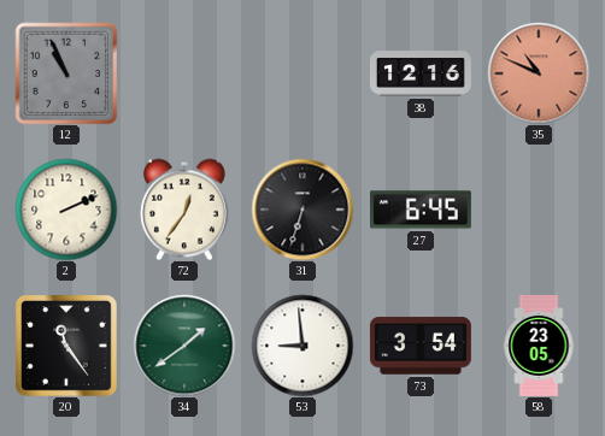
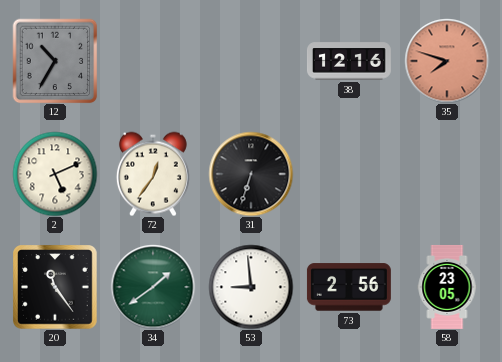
12: 10:56 -> 10:35 (55, 61)
35: 10:49 -> 7:48 (447, 61)
2: 2:11 -> 5:11 (55, 174)
27: 6:45 -> none (421, 210)
73: 3:54 -> 2:56 (349, 287)
